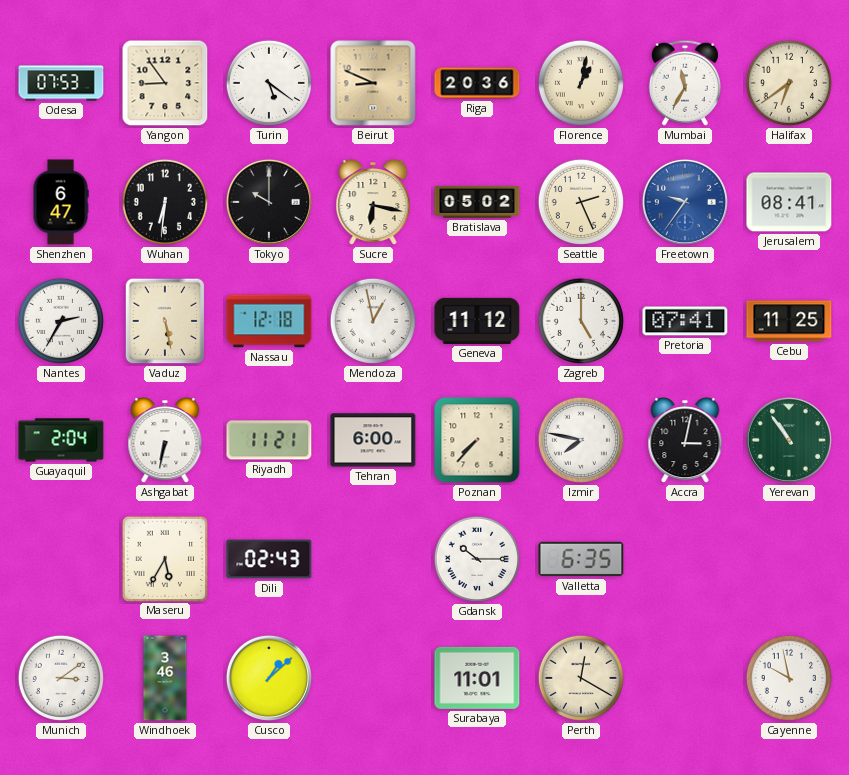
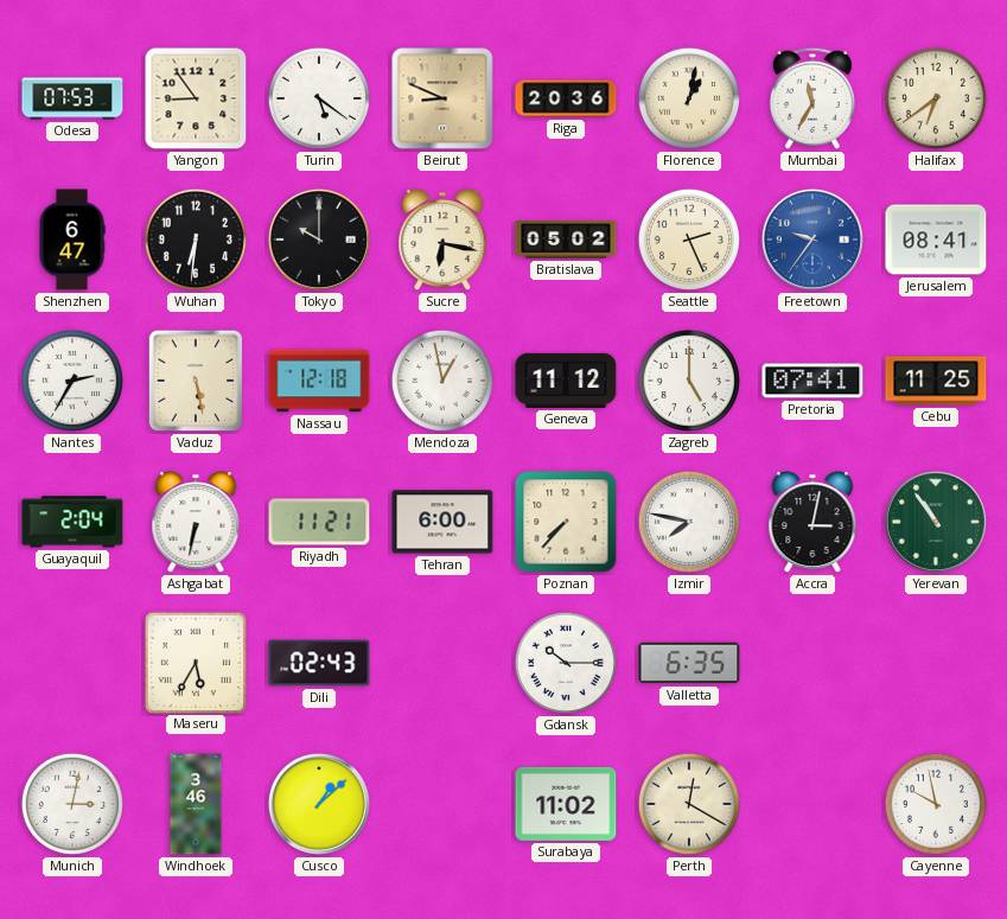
Munich: 3:09 -> 3:02 (72, 804)
Surabaya: 11:01 -> 11:02 (566, 804)
